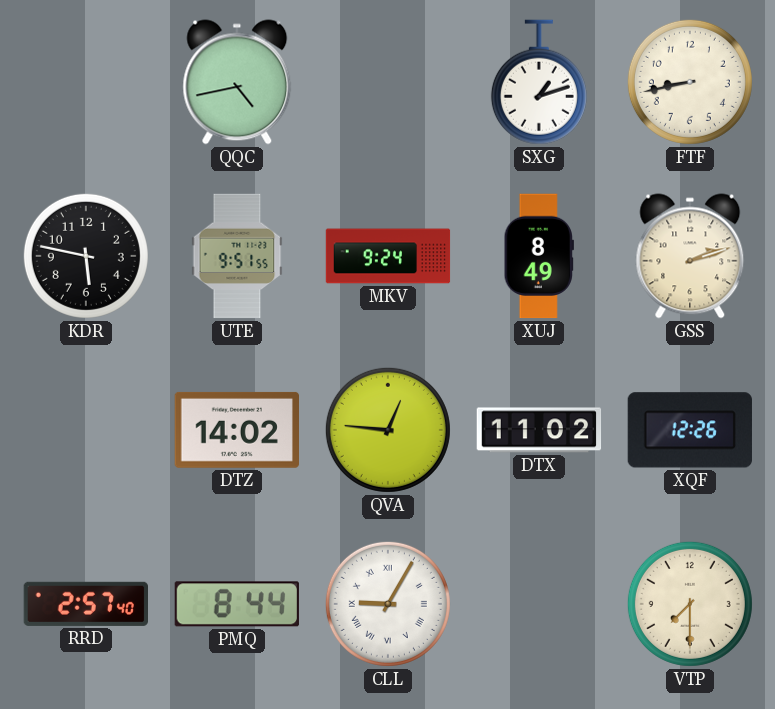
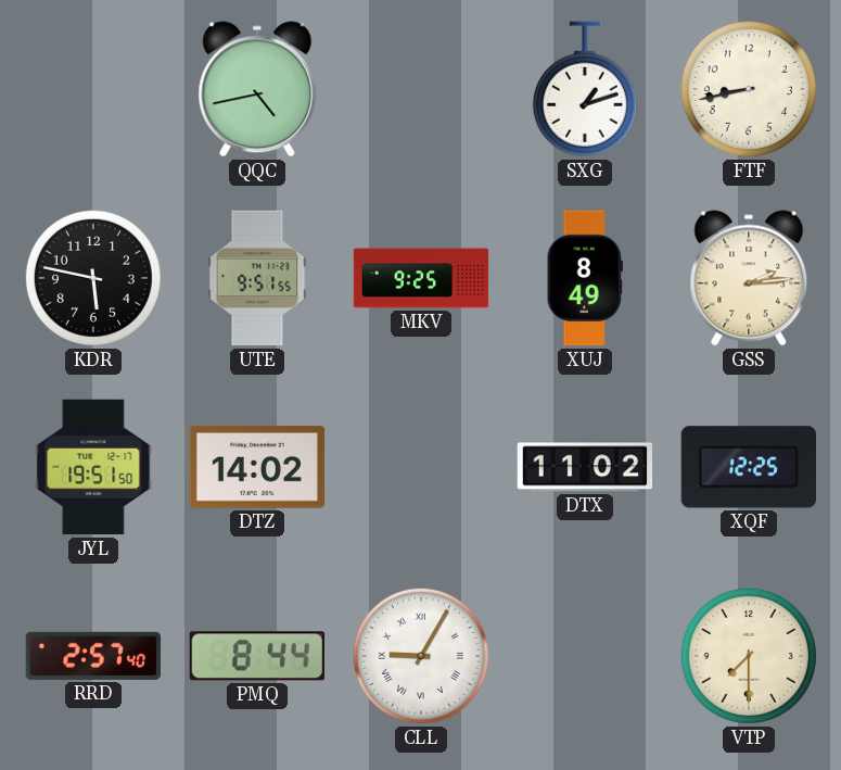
MKV: 9:24 -> 9:25 (421, 278)
GSS: 2:12 -> 2:14 (749, 278)
JYL: none -> 19:51 (93, 467)
QVA: 12:46 -> none (388, 430)
XQF: 12:26 -> 12:25 (749, 467)
